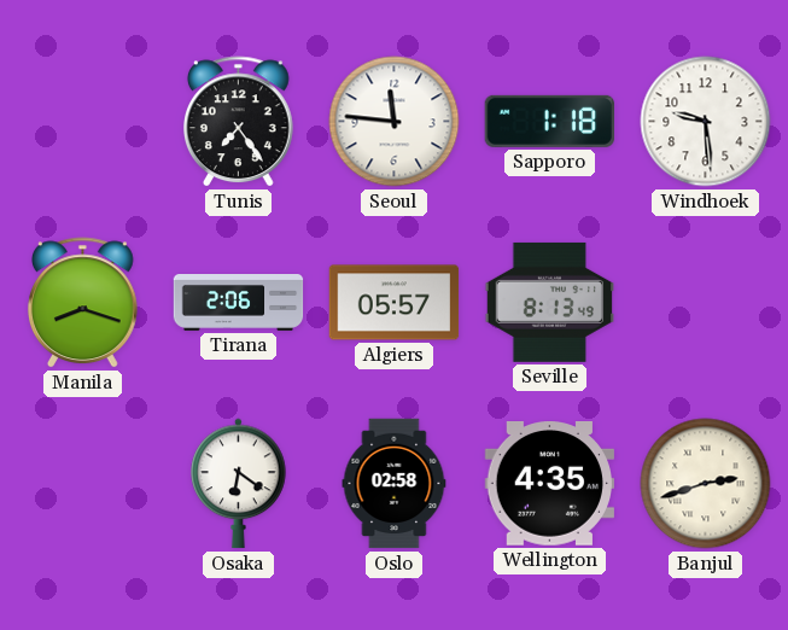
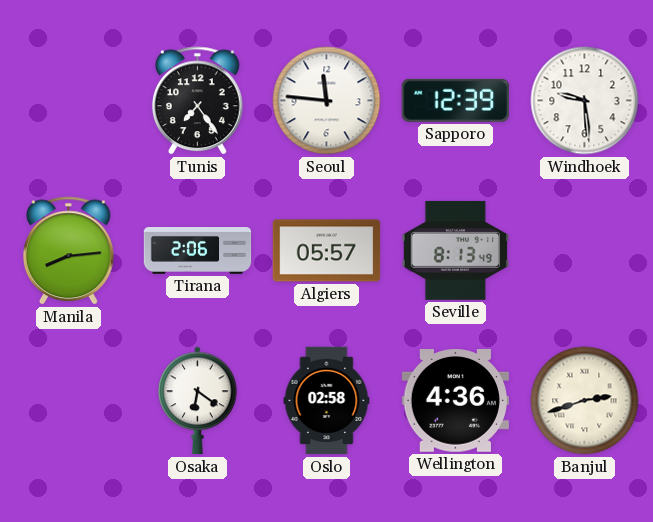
Sapporo: 1:18 -> 12:39 (455, 100)
Manila: 8:18 -> 8:14 (69, 251)
Wellington: 4:35 -> 4:36 (455, 401)
